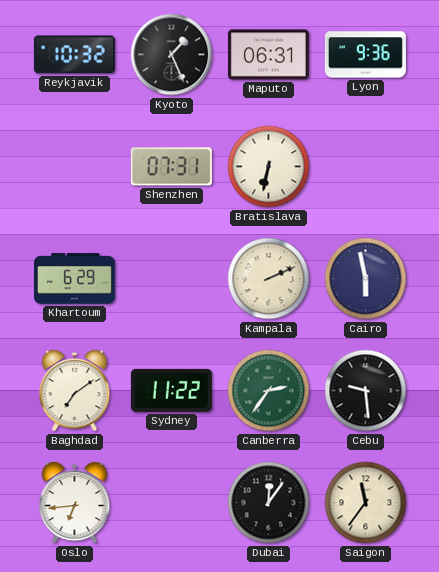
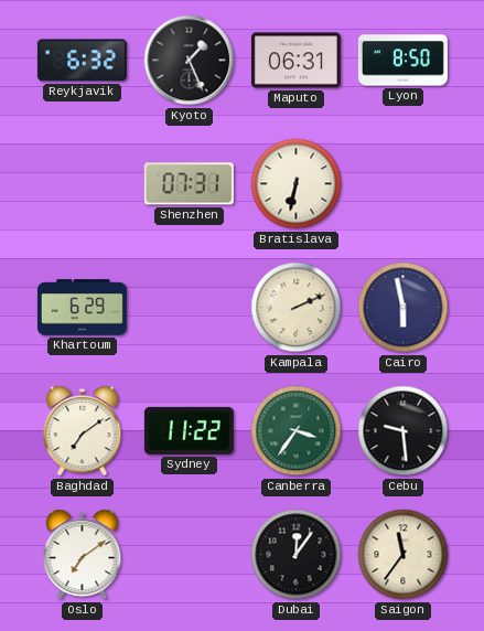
Reykjavik: 10:32 -> 6:32 (82, 61)
Lyon: 9:36 -> 8:50 (402, 61)
Canberra: 2:36 -> 3:36 (297, 431)
Oslo: 6:44 -> 7:09 (83, 555)
